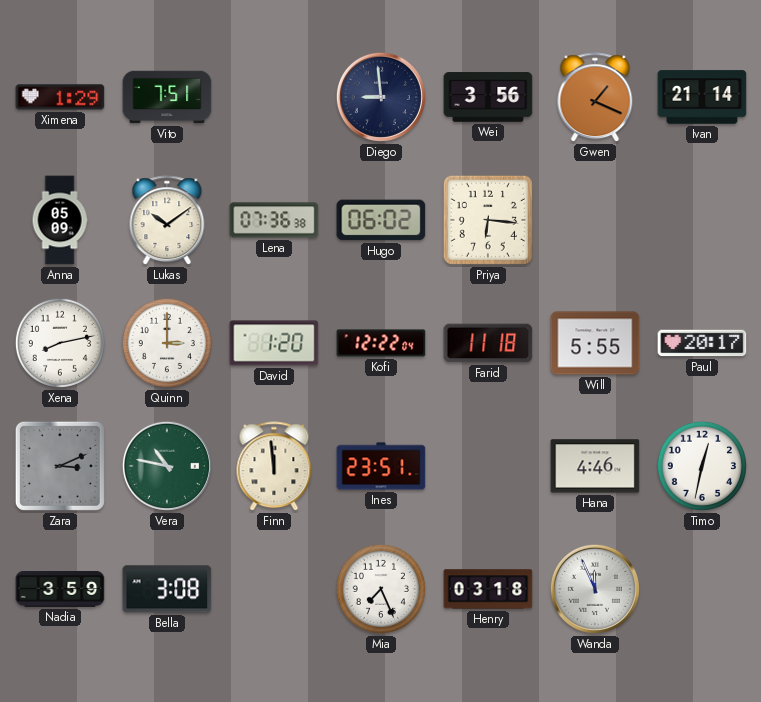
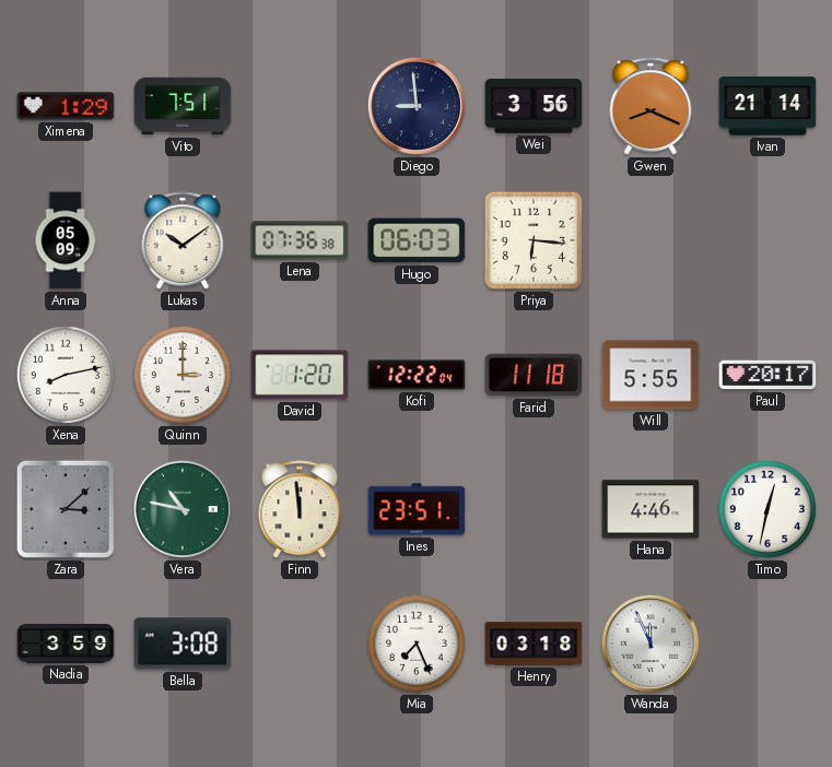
Gwen: 1:19 -> 8:19 (651, 107)
Hugo: 06:02 -> 06:03 (417, 240)
Zara: 3:11 -> 3:08 (66, 509)
